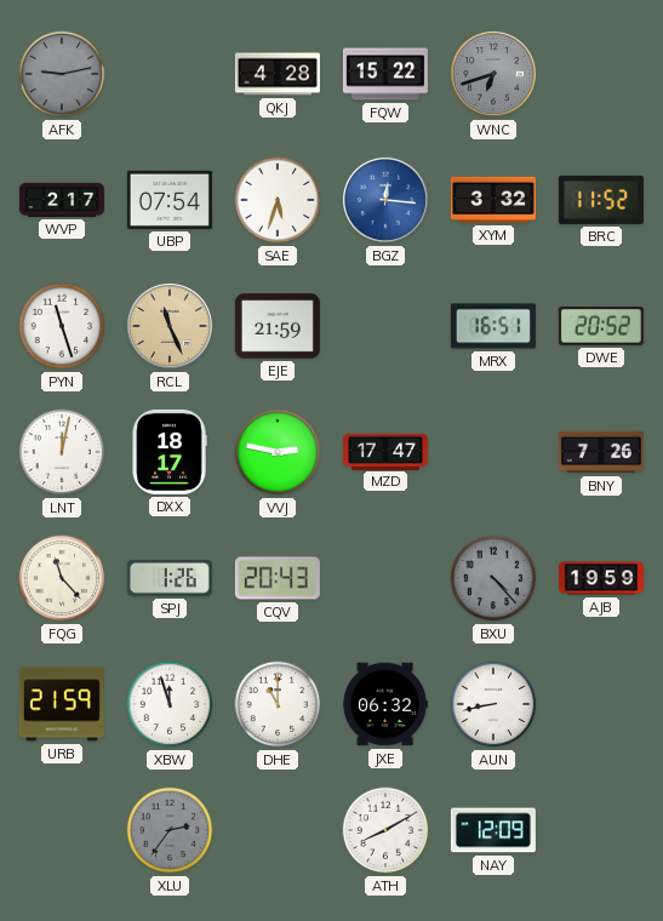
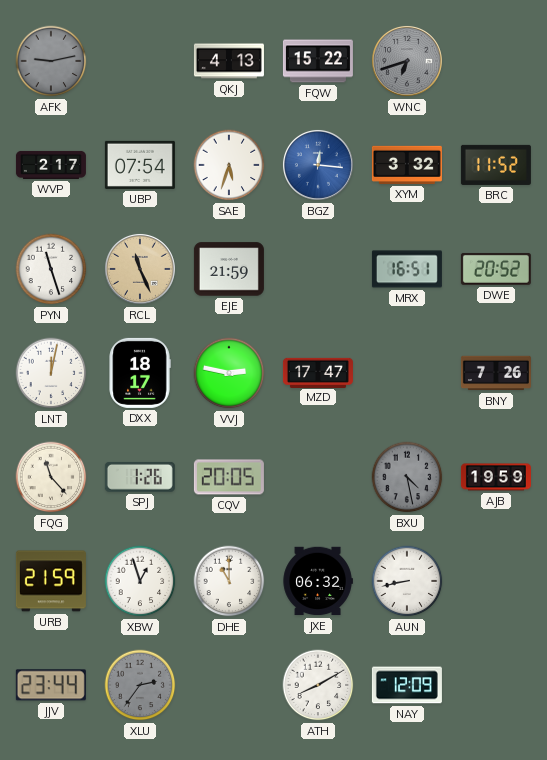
QKJ: 4:28 -> 4:13 (229, 61)
CQV: 20:43 -> 20:05 (229, 477)
BXU: 4:23 -> 4:28 (407, 477)
XBW: 11:57 -> 12:57 (140, 581)
JJV: none -> 23:44 (51, 685)
